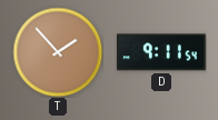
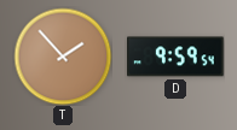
D: 9:11 -> 9:59 (177, 57)
